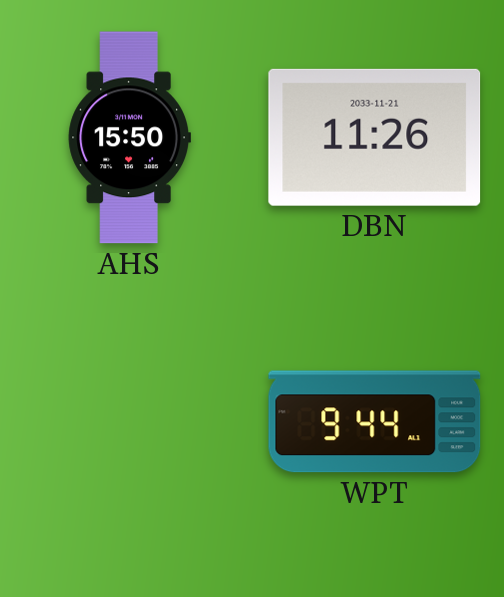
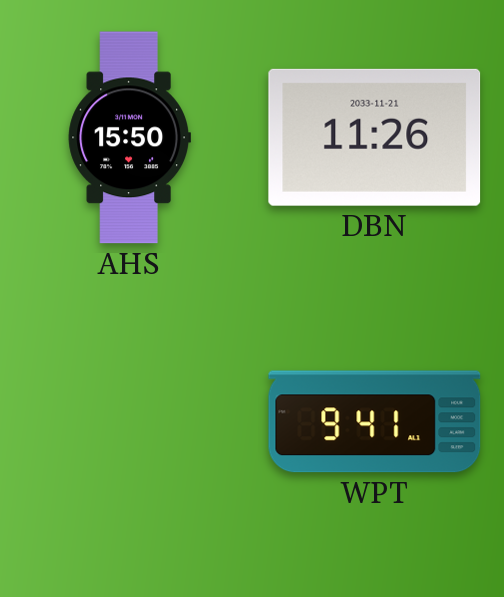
WPT: 9:44 -> 9:41 (375, 422)
